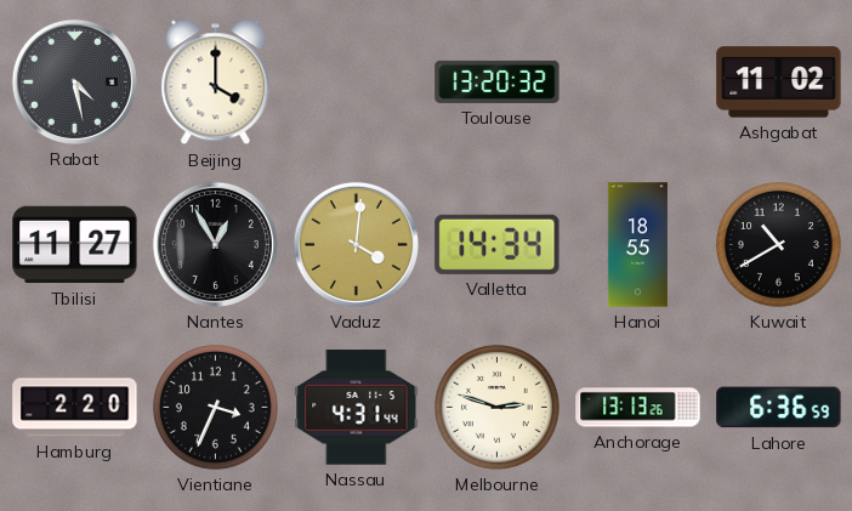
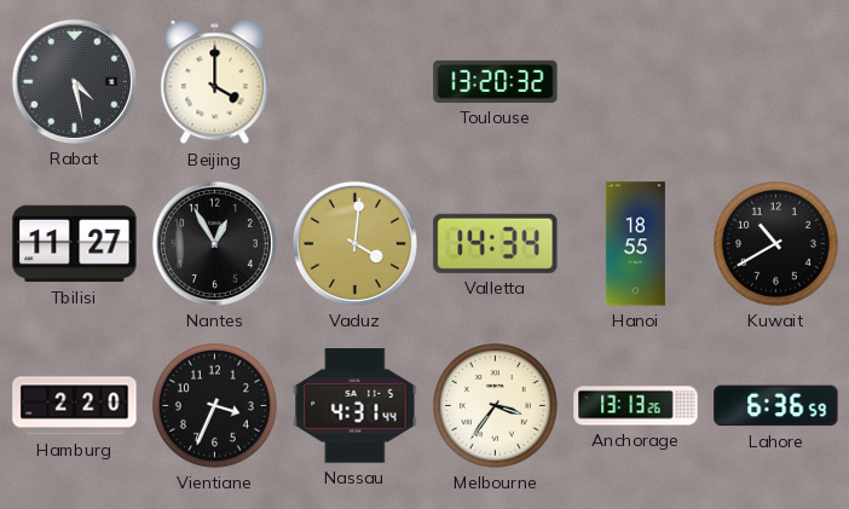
Ashgabat: 11:02 -> none (779, 83)
Melbourne: 2:48 -> 3:36 (496, 406)
